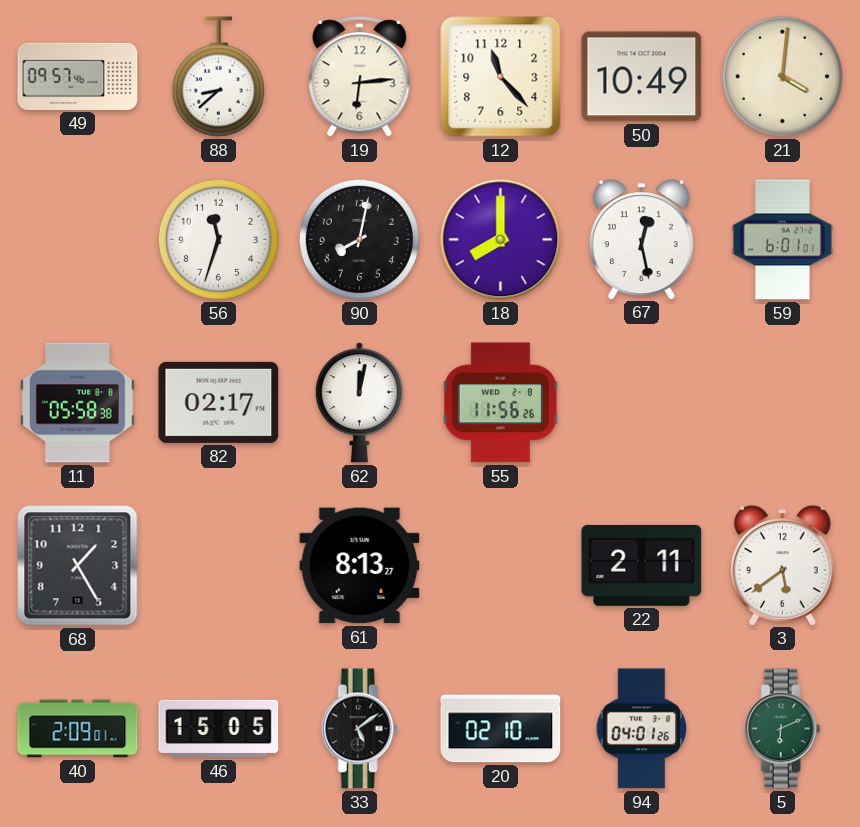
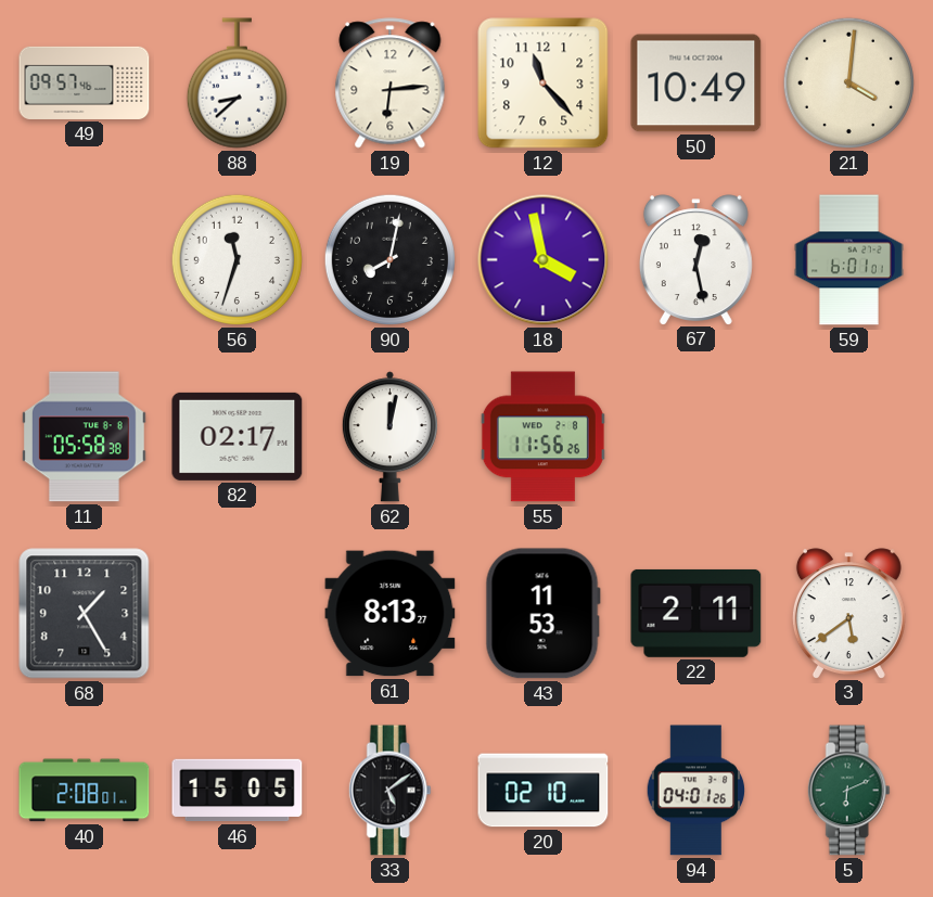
18: 8:00 -> 3:58 (544, 260)
43: none -> 11:53 (542, 614)
40: 2:09 -> 2:08 (85, 791)
